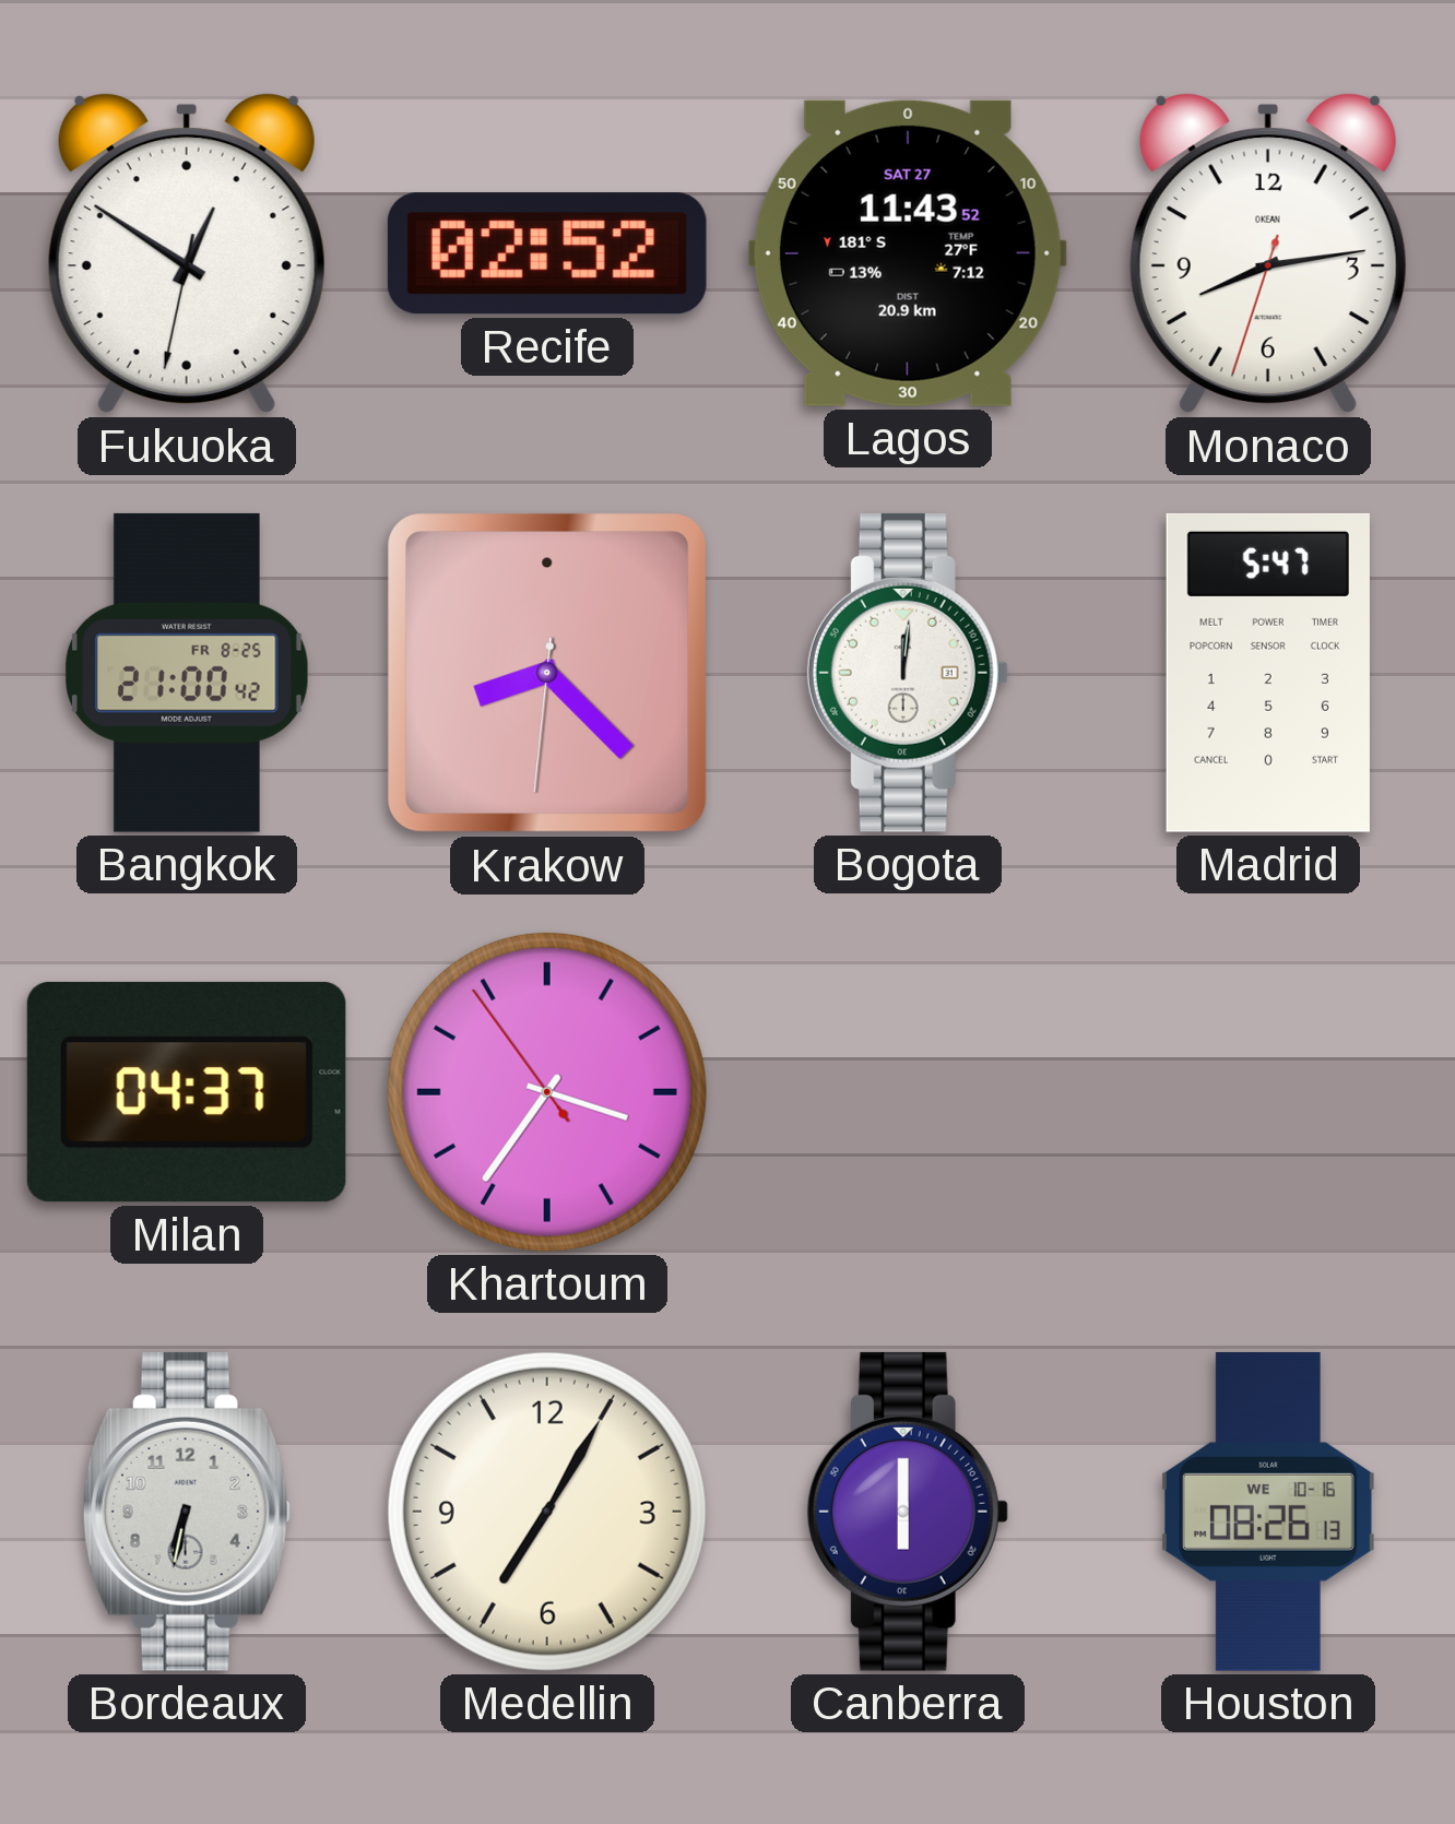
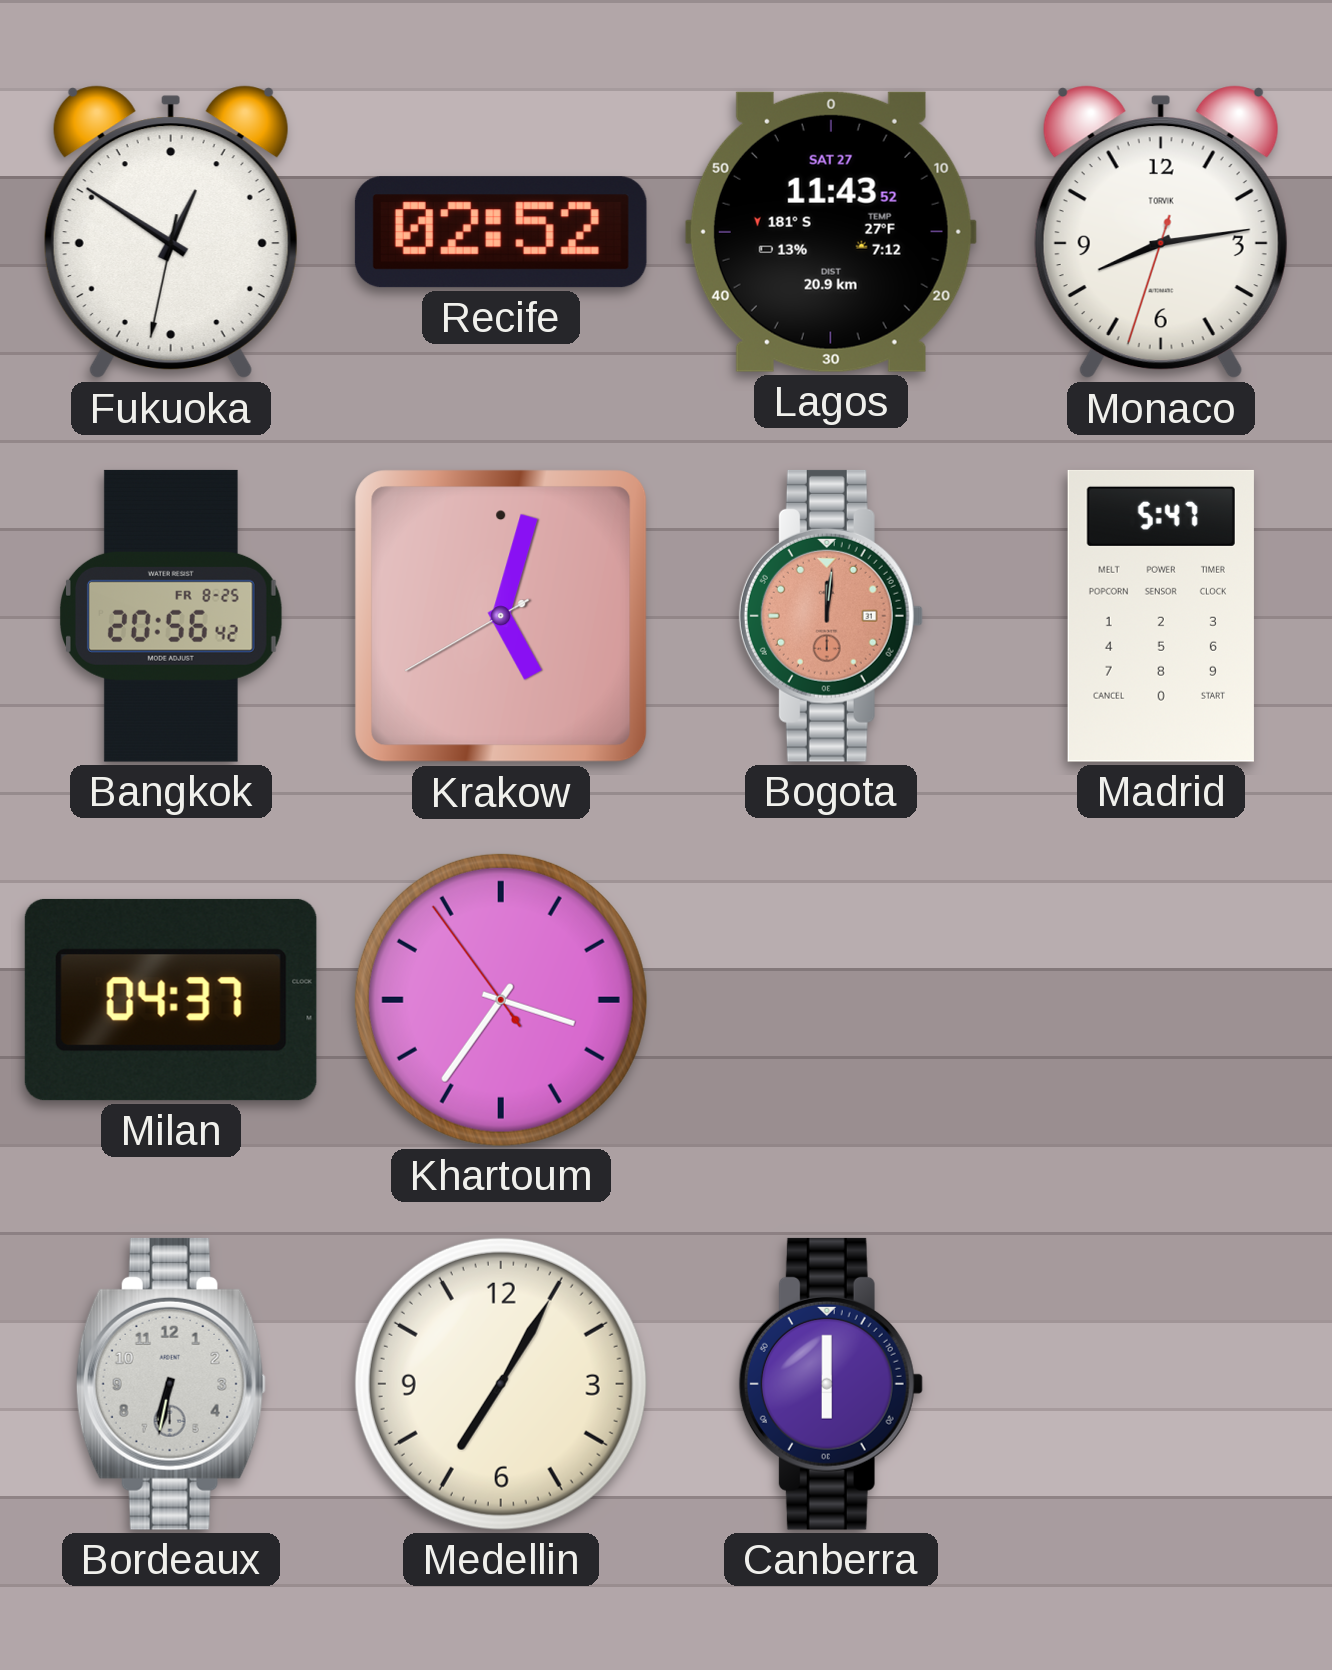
Monaco brand: OKEAN -> TORVIK (1161, 232)
Bangkok: 21:00 -> 20:56 (171, 616)
Krakow: 8:22 -> 5:02 (501, 616)
Bogota dial: white -> salmon (831, 616)
Houston: 08:26 -> none (1268, 1512)
